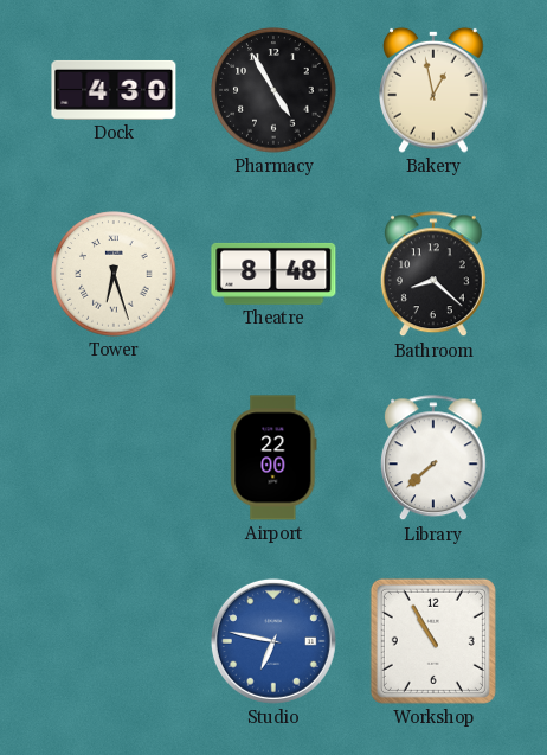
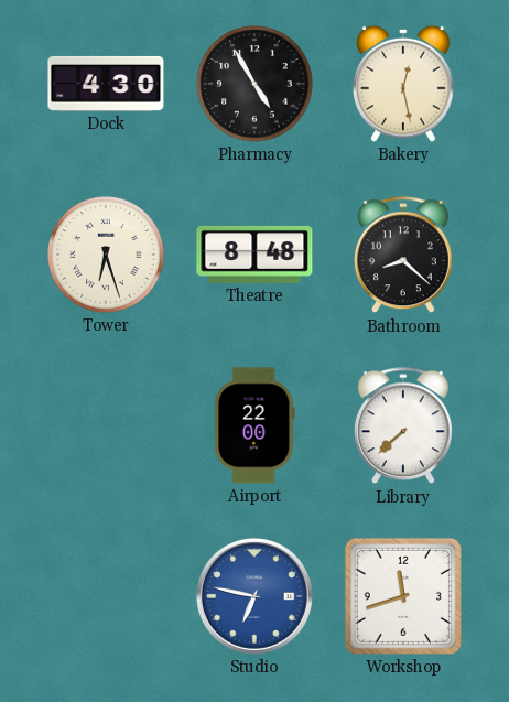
Bakery: 12:58 -> 12:28 (403, 84)
Workshop: 10:55 -> 11:42 (403, 596)
